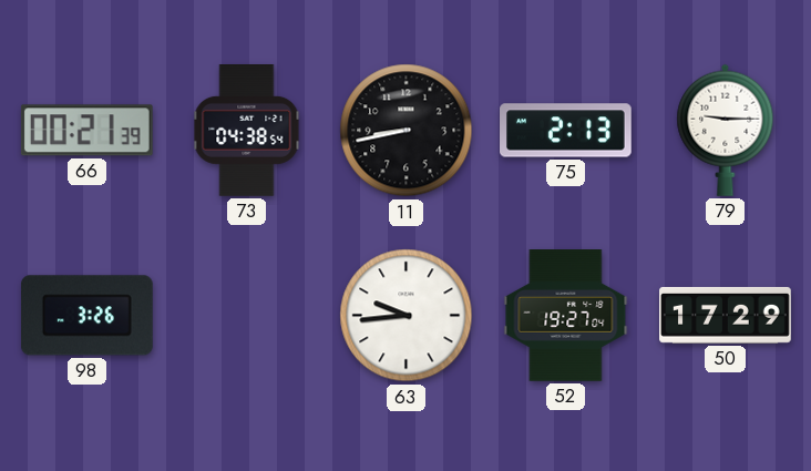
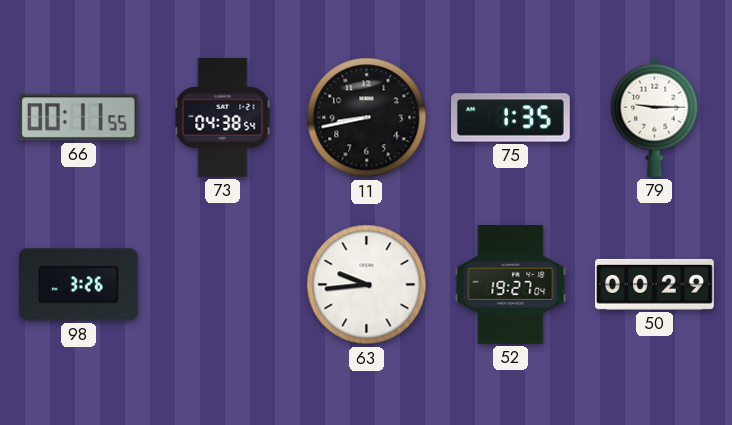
66: 00:21 -> 00:11 (78, 118)
75: 2:13 -> 1:35 (511, 118)
50: 17:29 -> 00:29 (655, 284)
